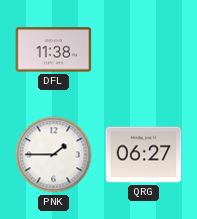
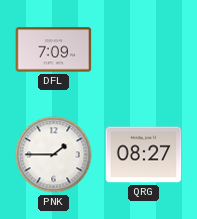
DFL: 11:38 -> 7:09 (54, 50)
QRG: 06:27 -> 08:27 (144, 155)
